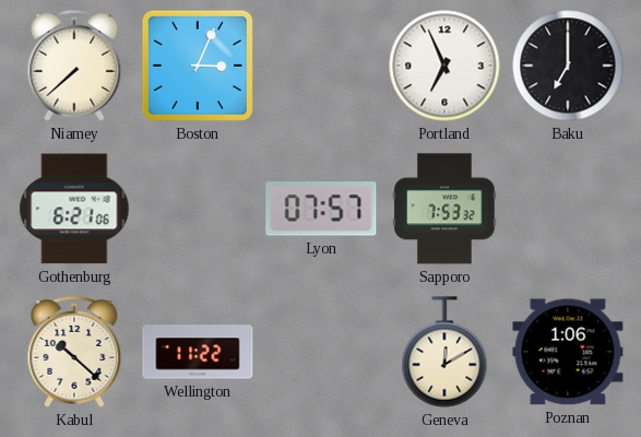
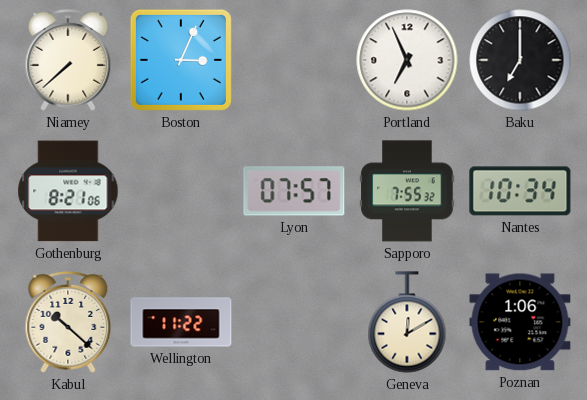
Gothenburg: 6:21 -> 8:21 (68, 191)
Sapporo: 7:53 -> 7:55 (407, 191)
Nantes: none -> 10:34 (520, 191)
